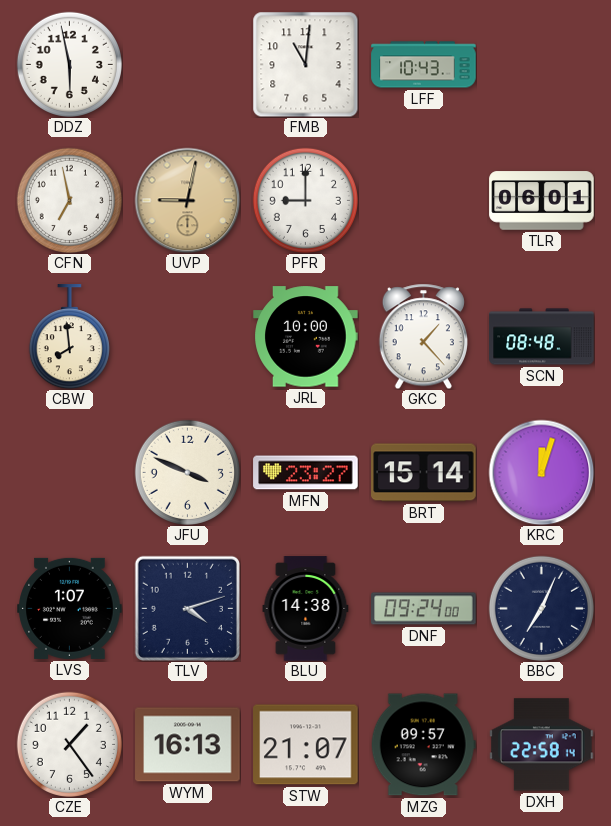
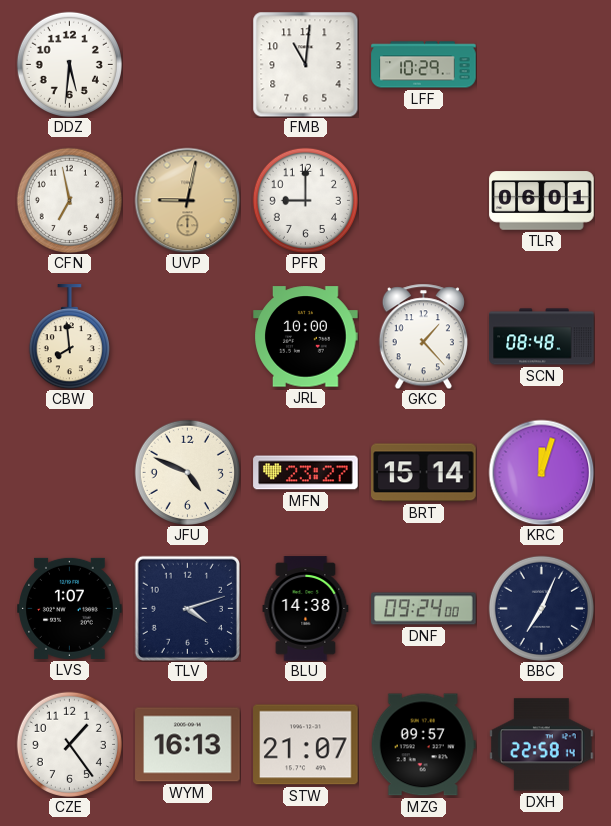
DDZ: 5:58 -> 5:31 (69, 64)
LFF: 10:43 -> 10:29 (424, 65)
JFU: 3:49 -> 4:49 (187, 472)
